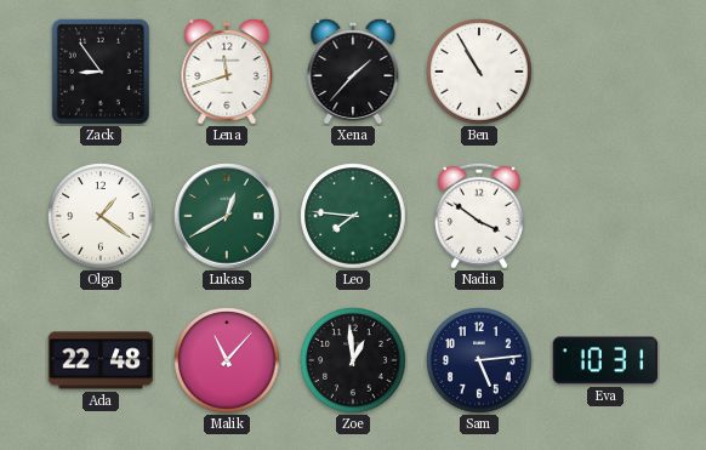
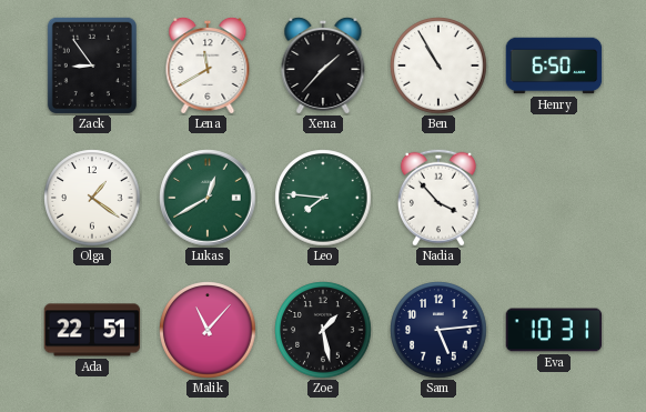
Lena: 11:42 -> 11:40 (208, 66)
Henry: none -> 6:50 (554, 66)
Nadia: 3:51 -> 3:53 (438, 198)
Ada: 22:48 -> 22:51 (92, 330)
Zoe: 12:59 -> 1:28 (323, 330)
